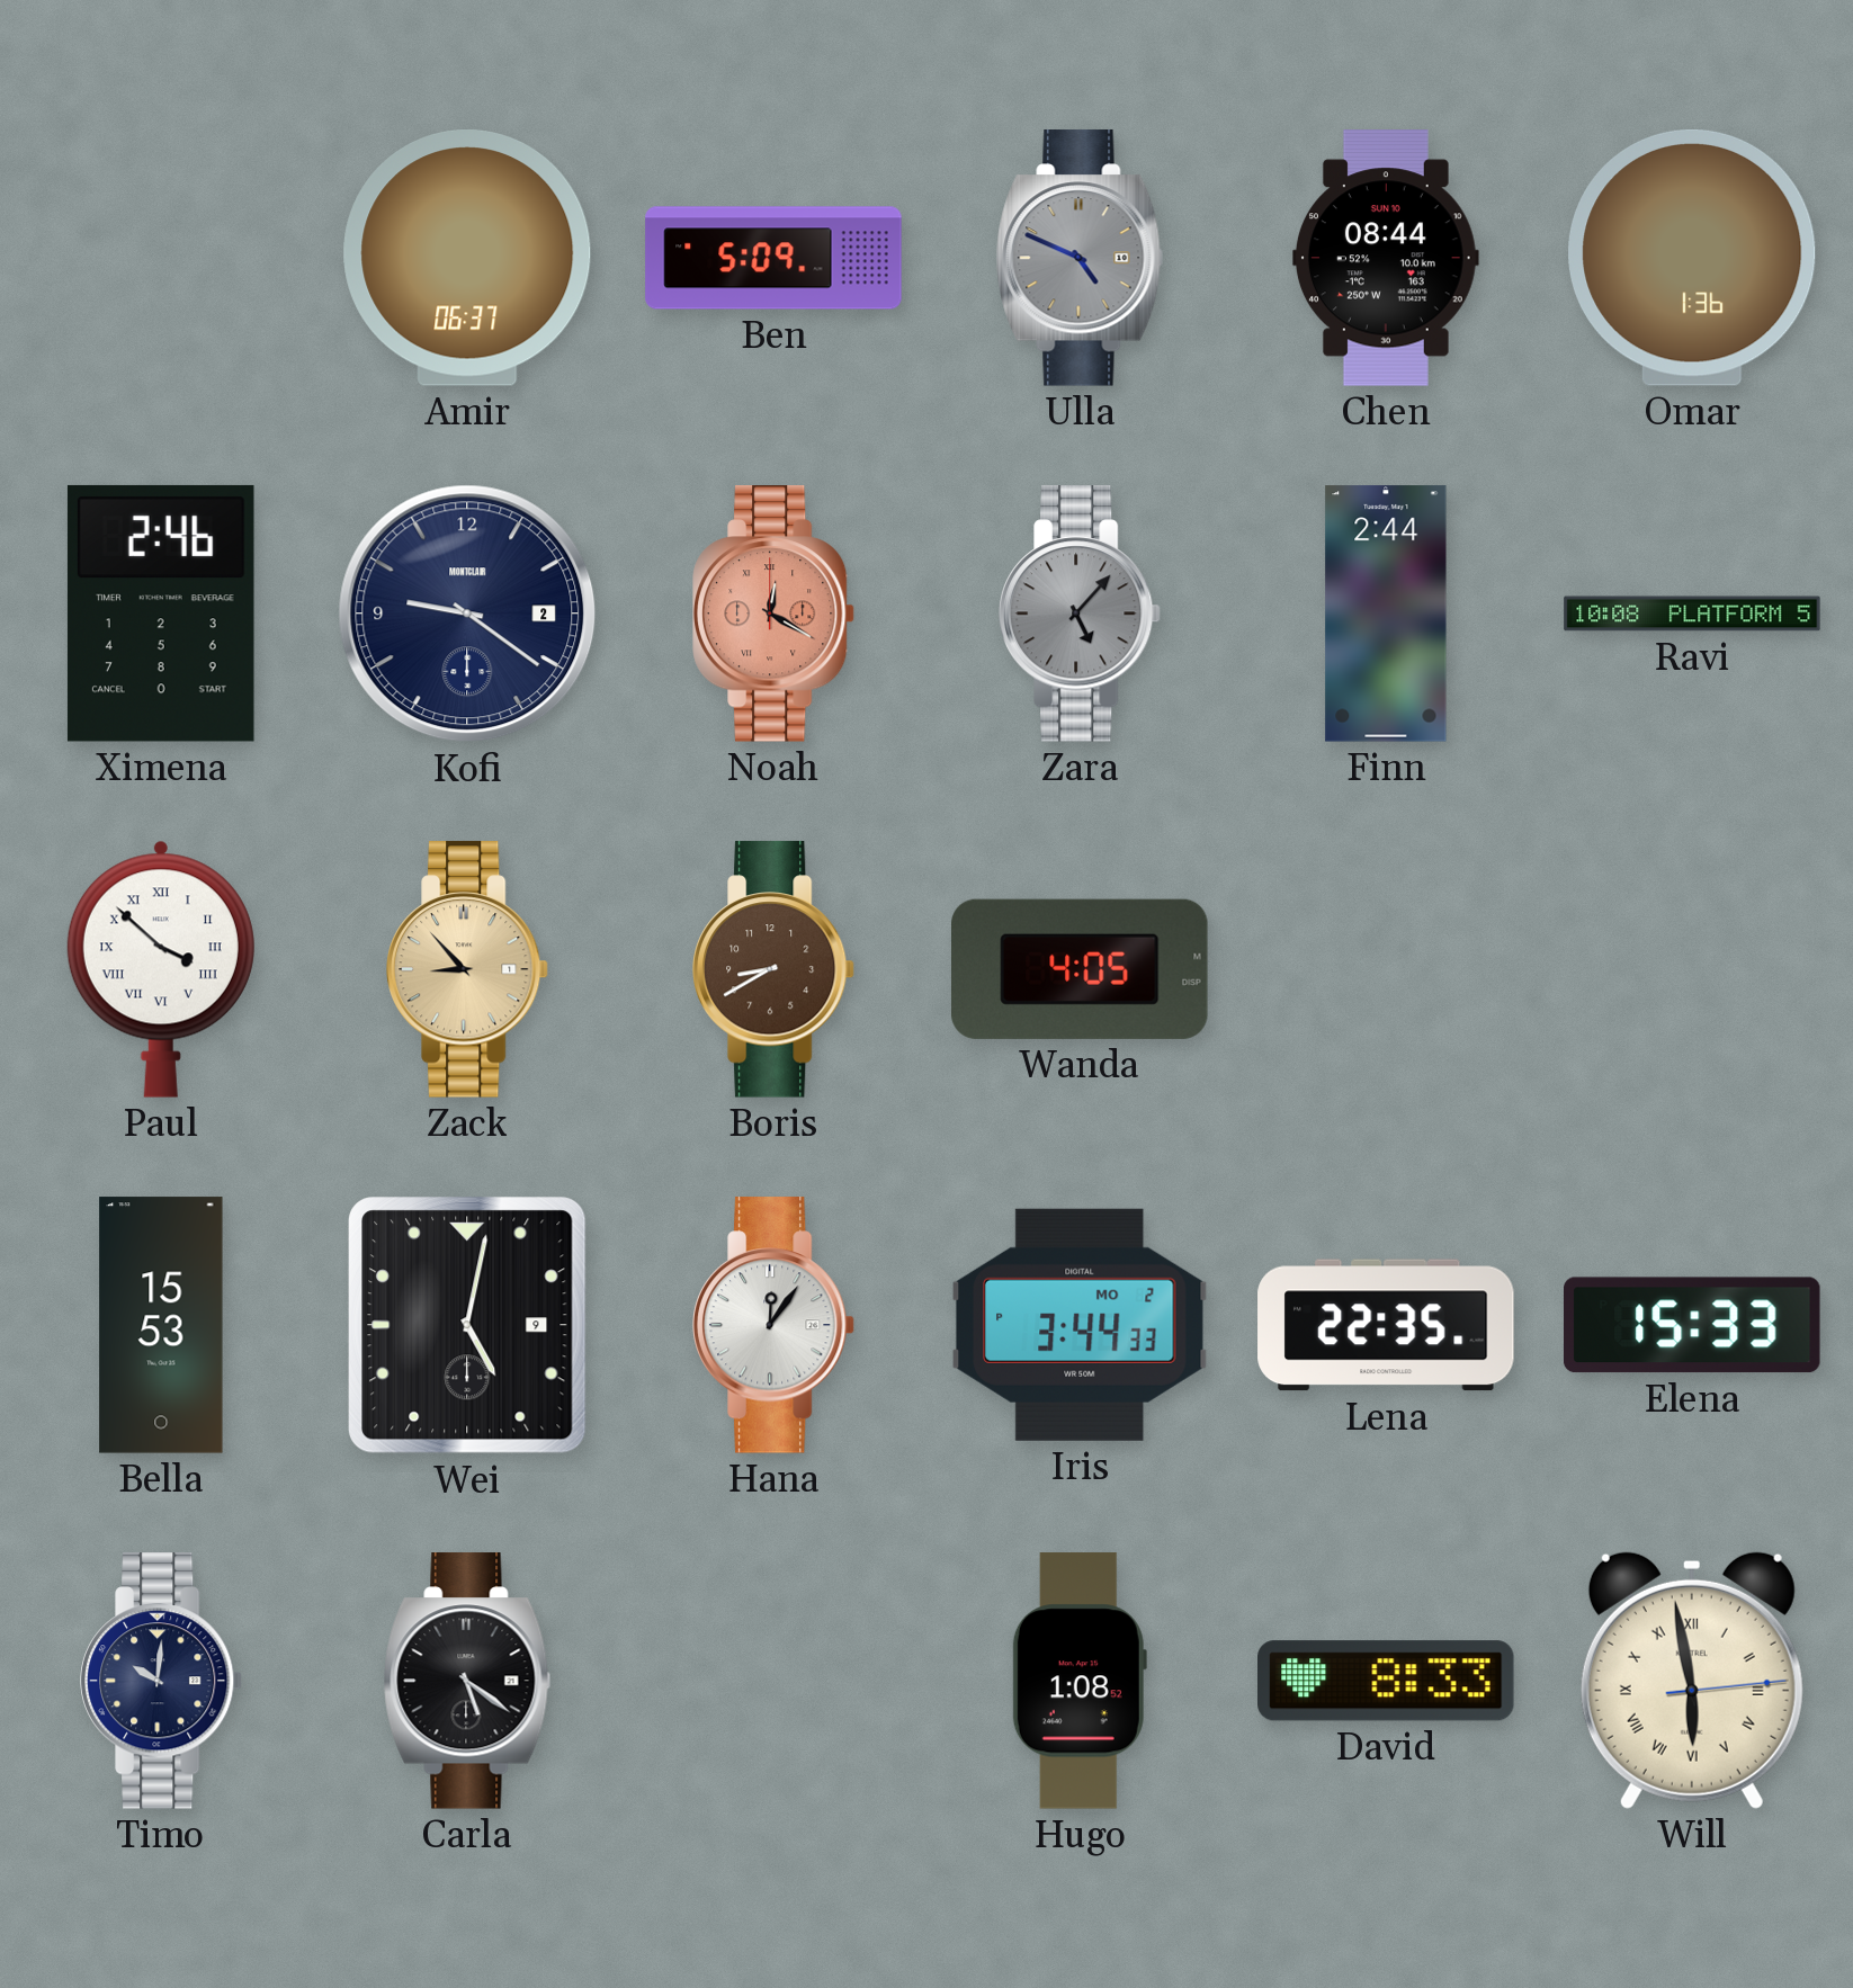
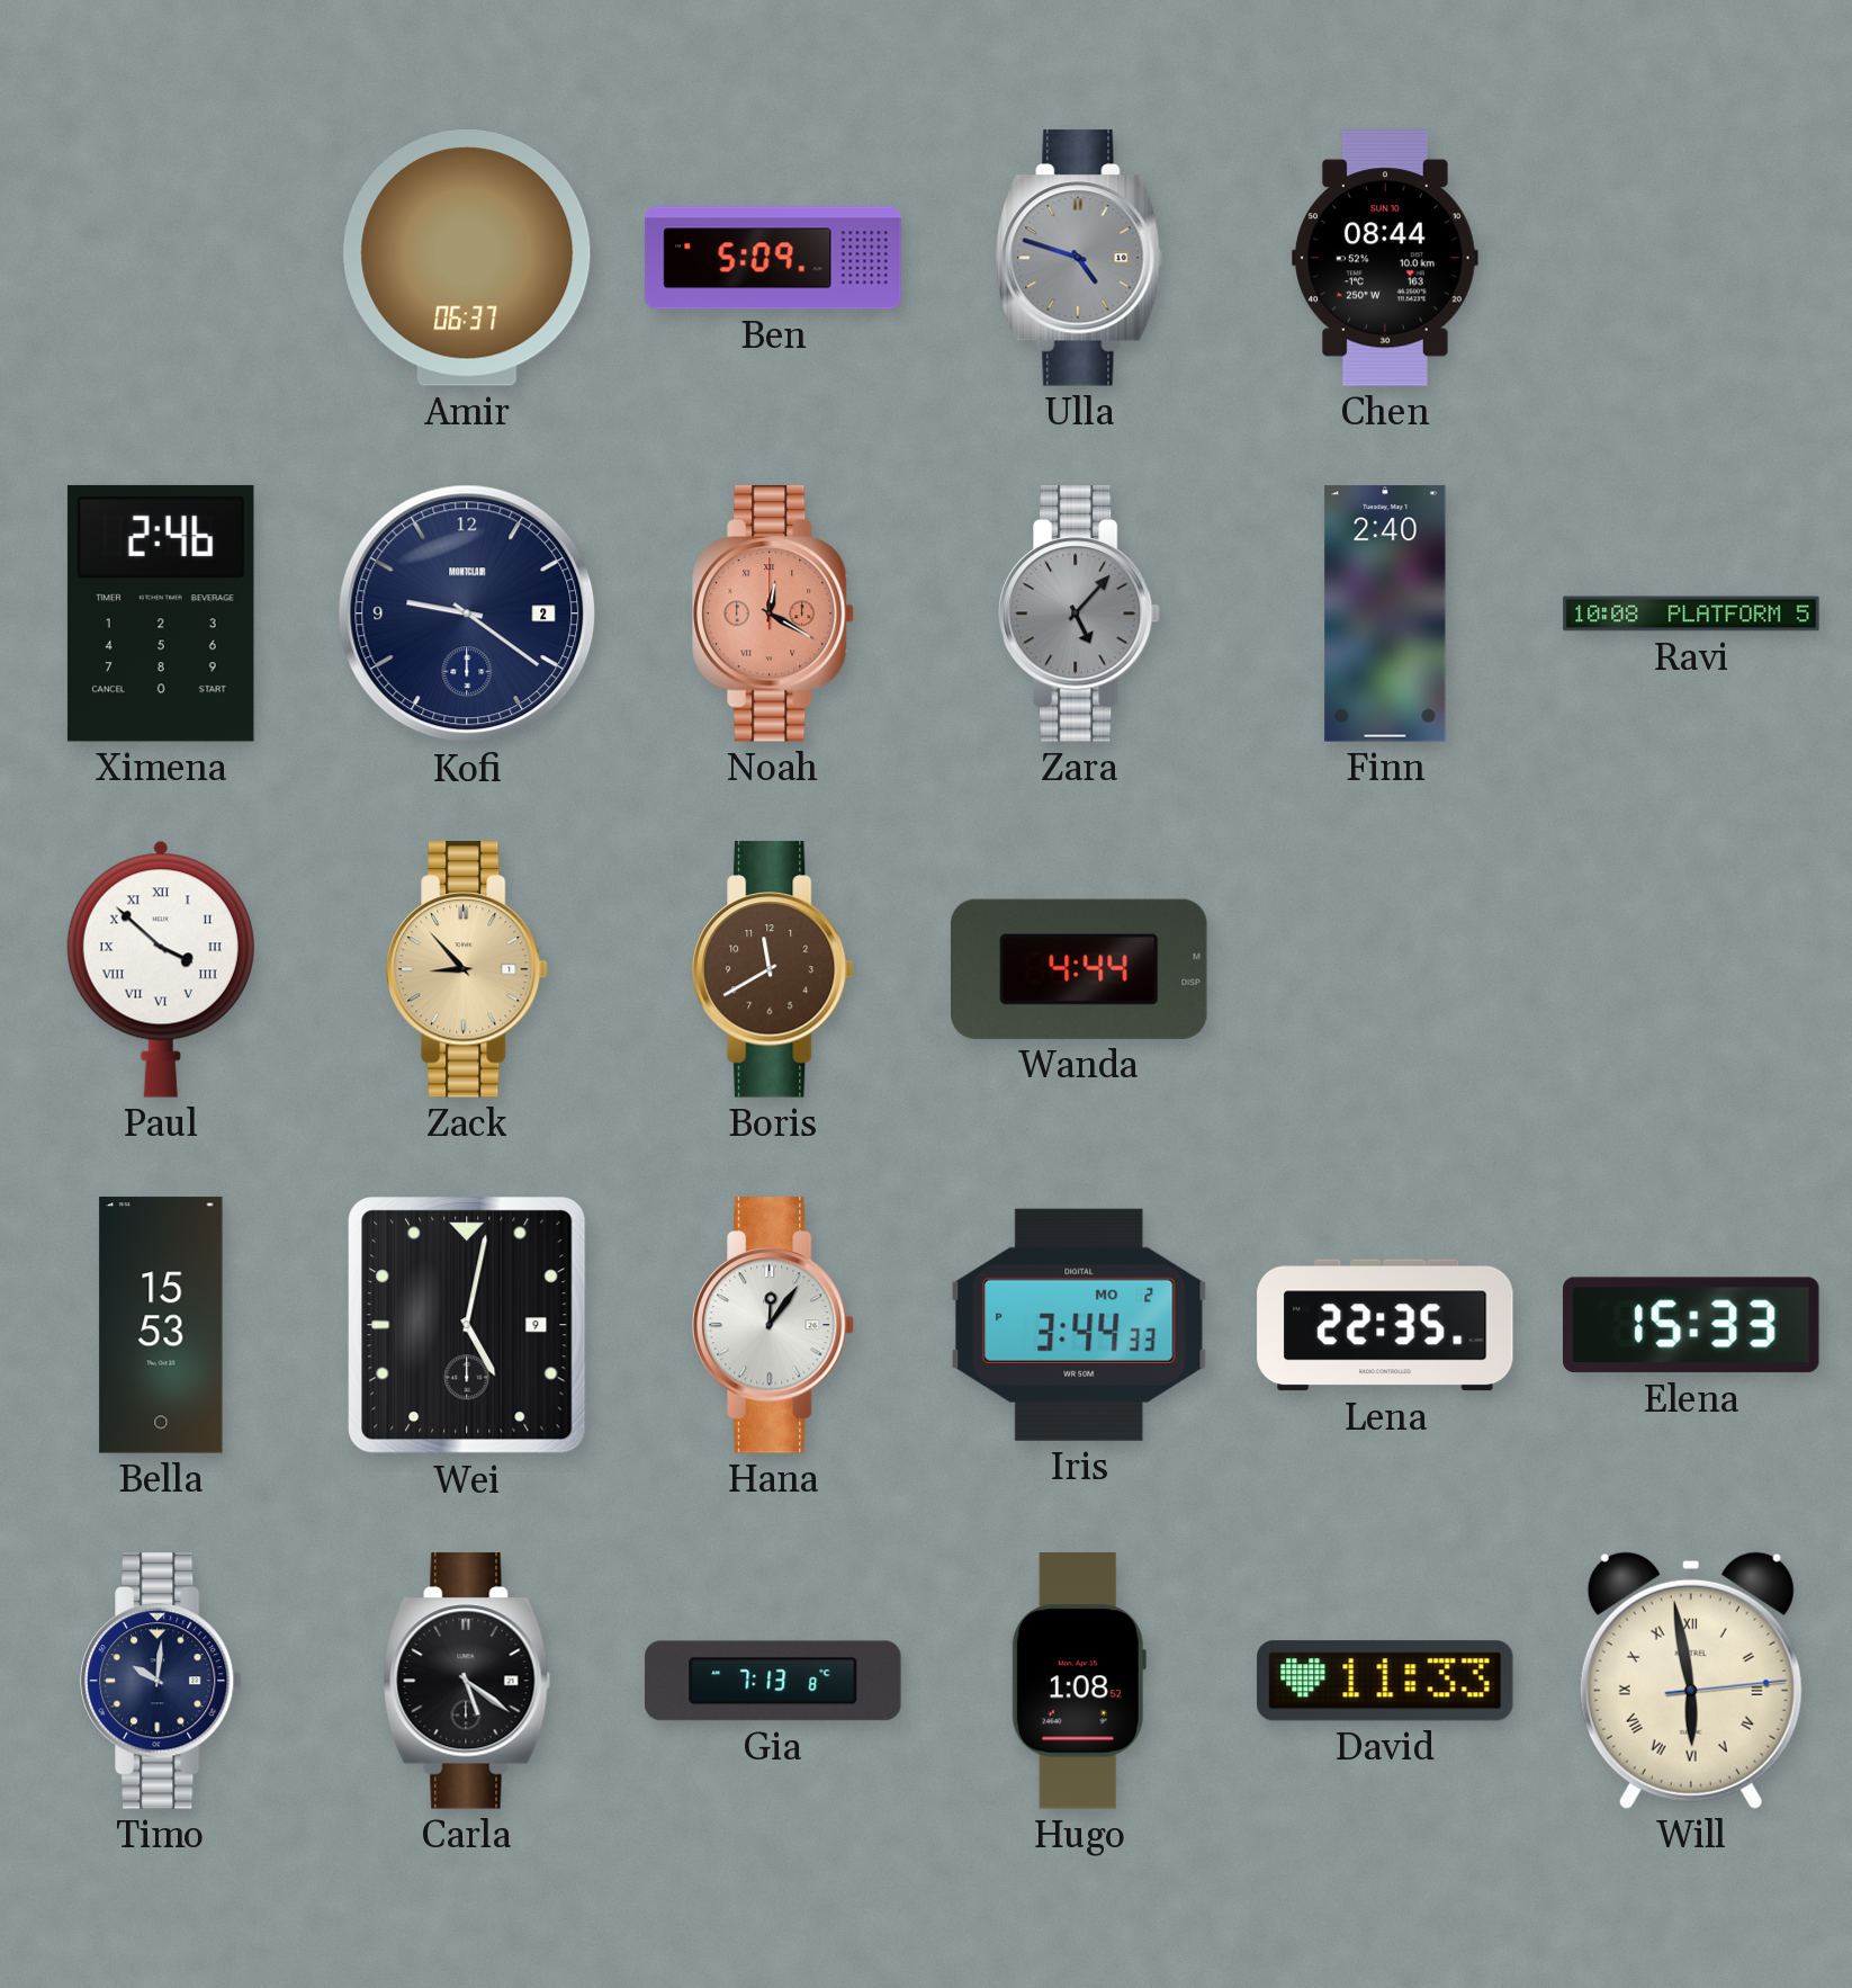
Ulla: 4:49 -> 4:48 (1079, 258)
Omar: 1:36 -> none (1692, 258)
Finn: 2:44 -> 2:40 (1385, 614)
Boris: 8:40 -> 11:40 (773, 969)
Wanda: 4:05 -> 4:44 (1080, 969)
Gia: none -> 7:13 (773, 1681)
David: 8:33 -> 11:33 (1386, 1681)
